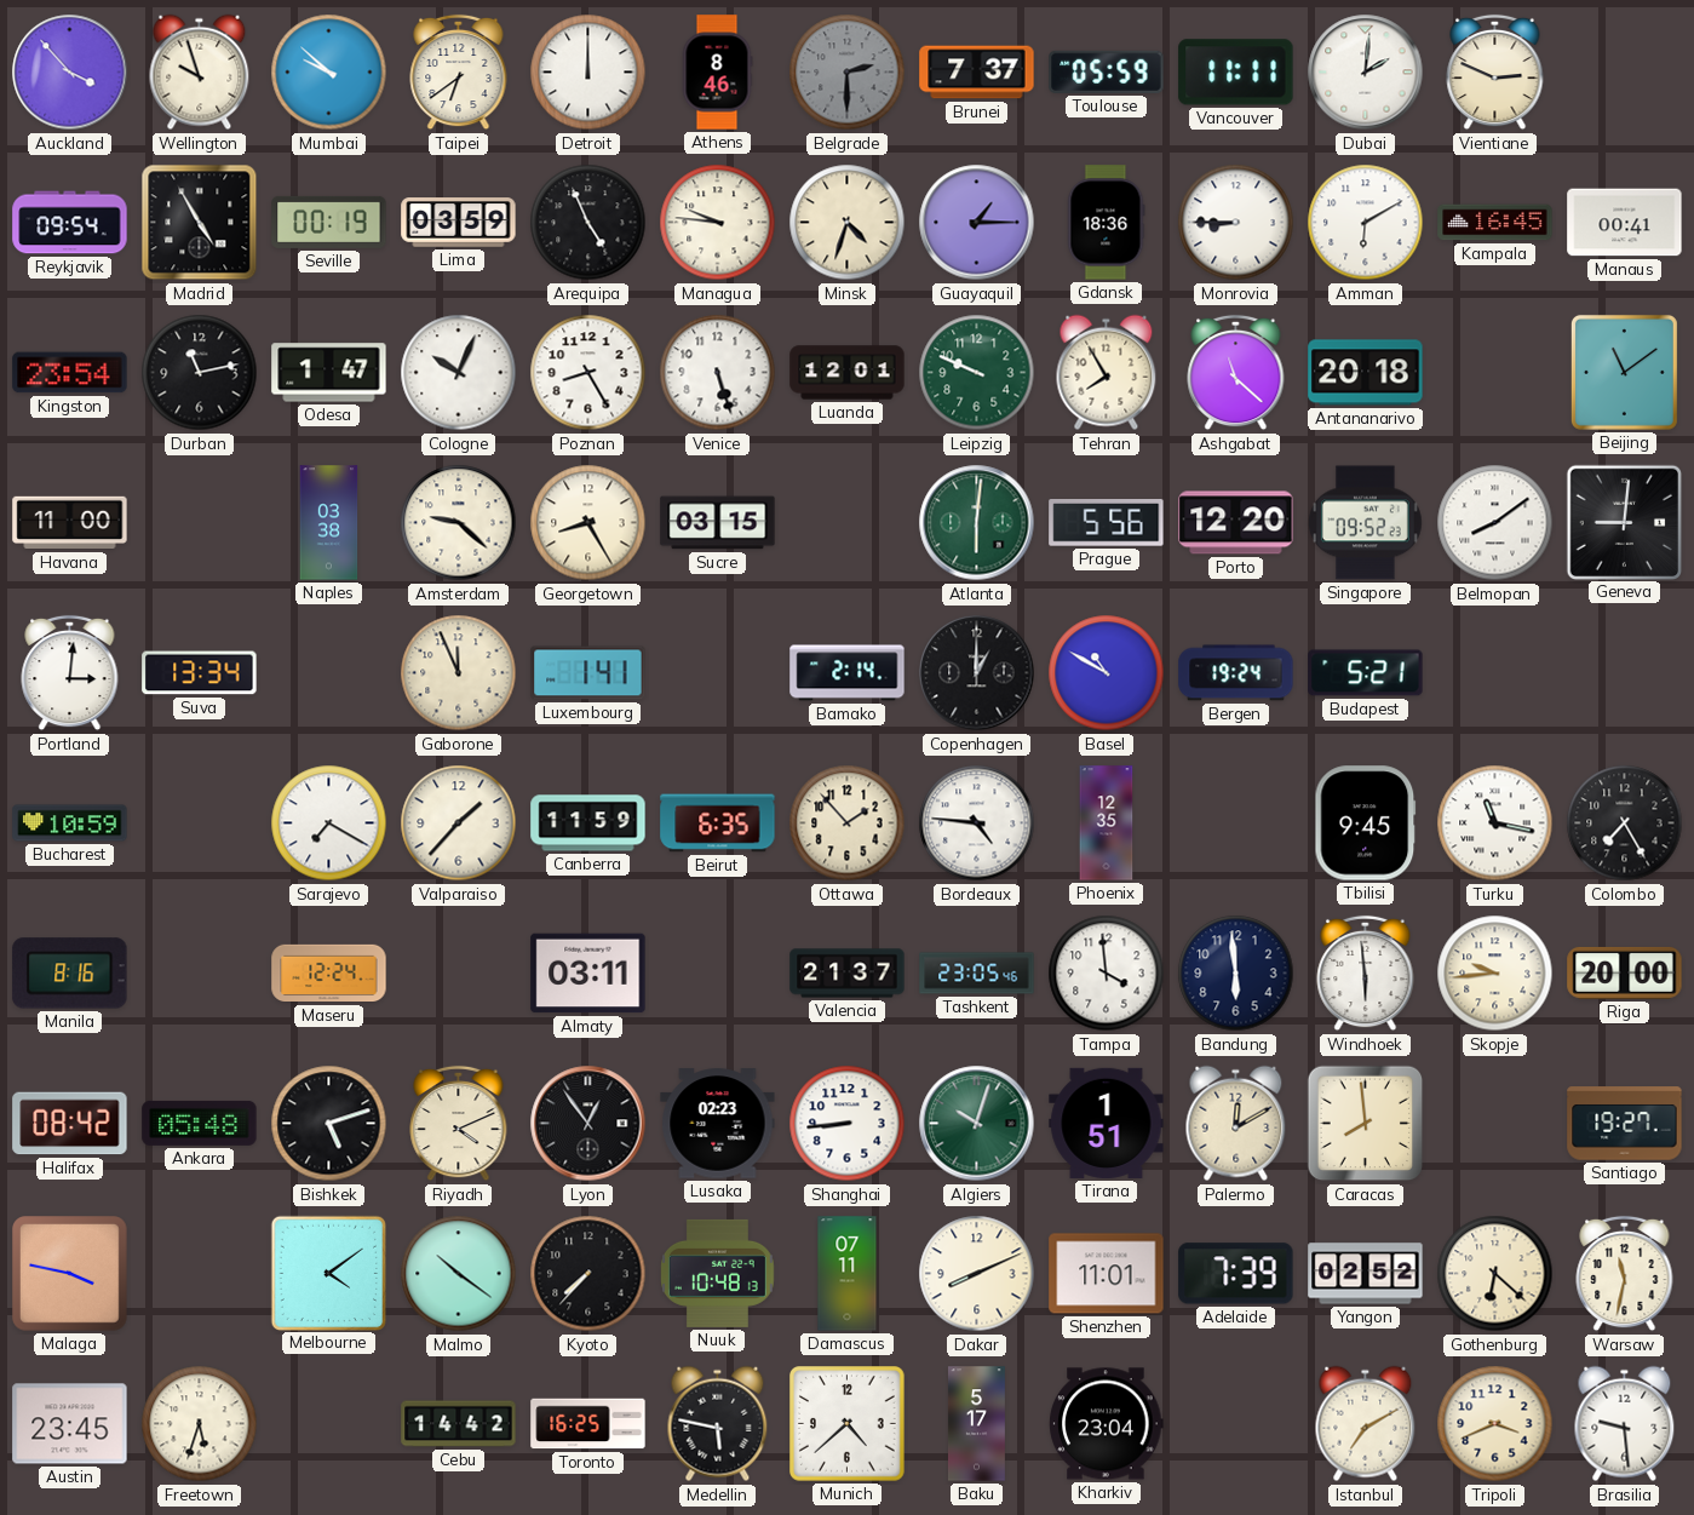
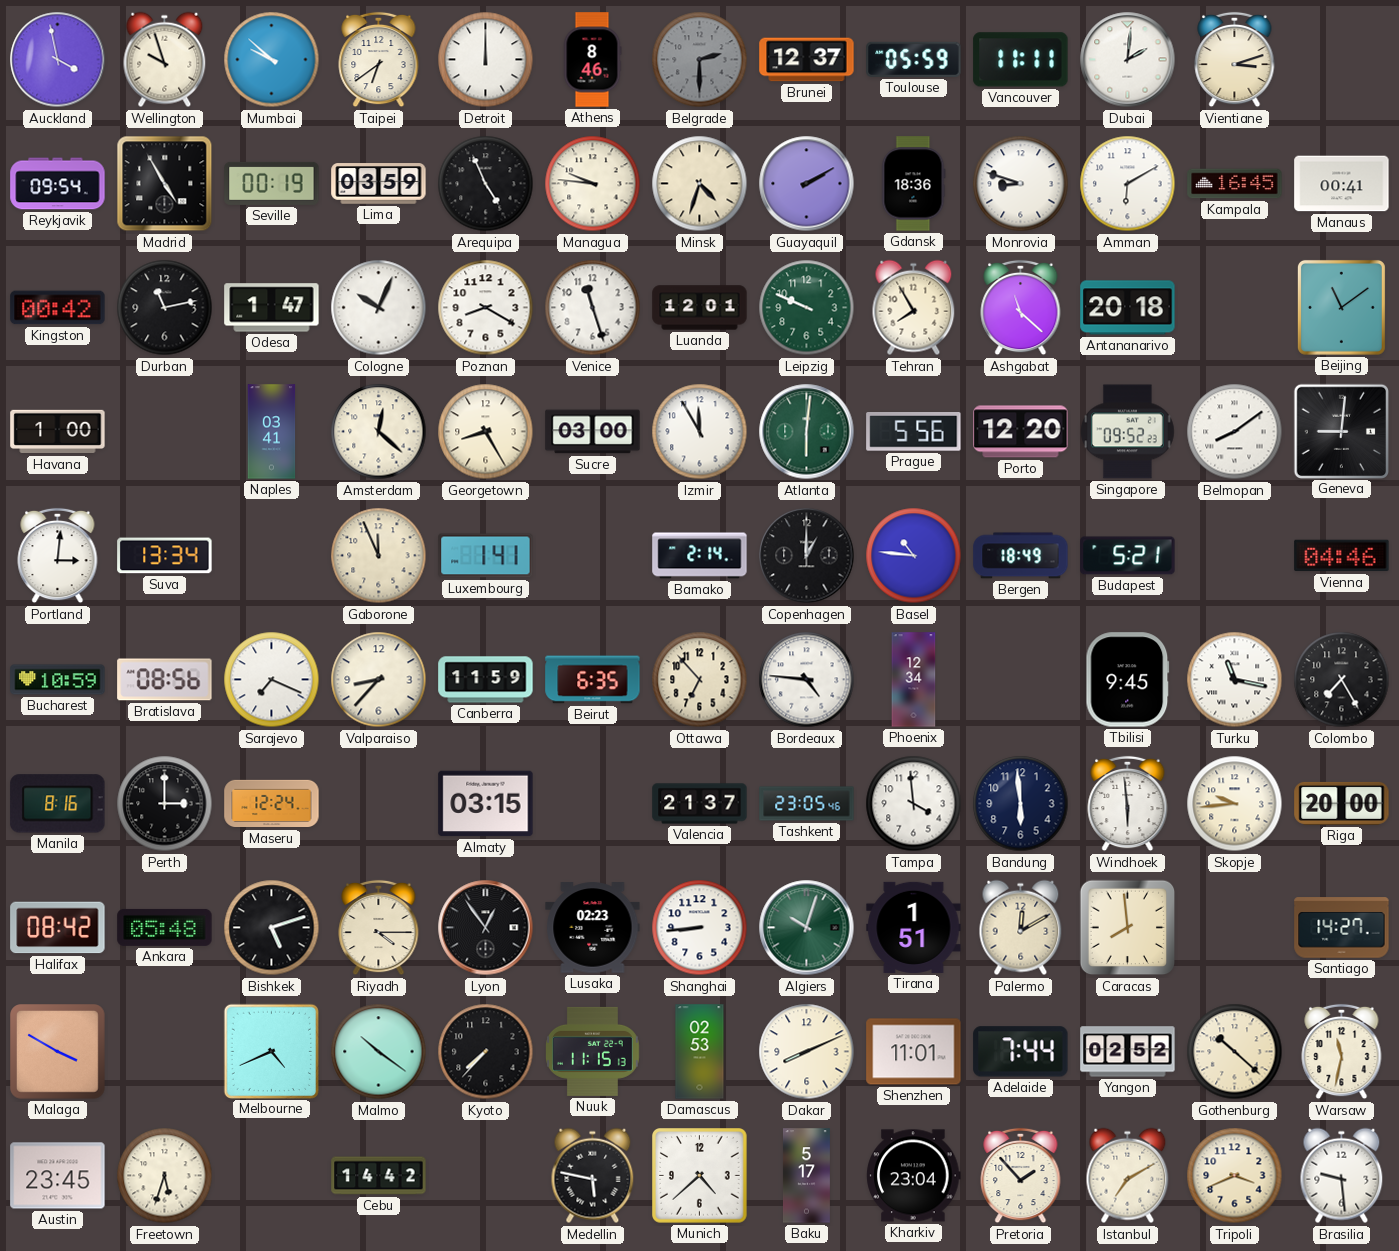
Auckland: 3:53 -> 3:58 (58, 60)
Brunei: 7:37 -> 12:37 (807, 60)
Vientiane: 2:49 -> 3:12 (1235, 60)
Guayaquil: 1:15 -> 2:10 (807, 184)
Monrovia: 8:45 -> 8:48 (1021, 184)
Kingston: 23:54 -> 00:42 (58, 308)
Poznan: 8:25 -> 8:20 (486, 308)
Venice: 5:27 -> 11:27 (593, 308)
Havana: 11:00 -> 1:00 (58, 432)
Naples: 03:38 -> 03:41 (272, 432)
Amsterdam: 9:22 -> 12:22 (379, 432)
Sucre: 03:15 -> 03:00 (593, 432)
Izmir: none -> 11:55 (700, 432)
Basel: 10:50 -> 10:46 (914, 556)
Bergen: 19:24 -> 18:49 (1021, 556)
Vienna: none -> 04:46 (1342, 556)
Bratislava: none -> 08:56 (165, 680)
Sarajevo: 7:20 -> 7:19 (272, 680)
Valparaiso: 1:37 -> 8:37 (379, 680)
Ottawa: 1:53 -> 6:53 (700, 680)
Phoenix: 12:35 -> 12:34 (914, 680)
Perth: none -> 3:00 (165, 804)
Almaty: 03:11 -> 03:15 (486, 804)
Riyadh: 4:11 -> 4:15 (379, 928)
Santiago: 19:27 -> 14:27 (1342, 928)
Malaga: 3:47 -> 3:50 (58, 1052)
Melbourne: 4:09 -> 4:41 (271, 1051)
Nuuk: 10:48 -> 11:15 (593, 1051)
Damascus: 07:11 -> 02:53 (700, 1052)
Adelaide: 7:39 -> 7:44 (1021, 1052)
Gothenburg: 6:22 -> 10:22 (1235, 1052)
Toronto: 16:25 -> none (588, 1424)
Pretoria: none -> 1:53 (1021, 1176)
